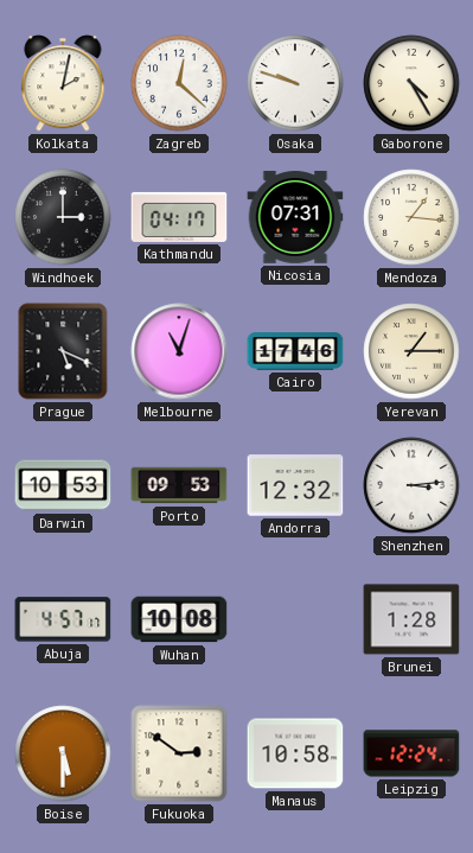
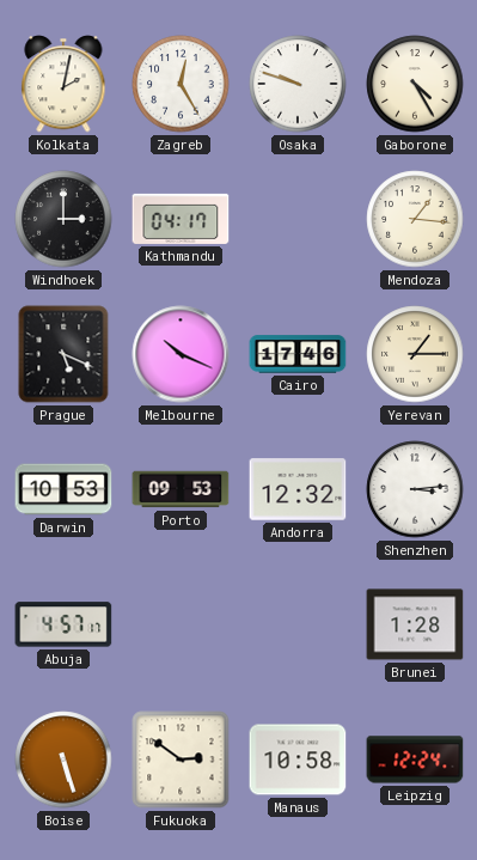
Zagreb: 12:22 -> 12:25 (181, 84)
Nicosia: 07:31 -> none (295, 217)
Melbourne: 11:03 -> 10:19 (181, 354)
Wuhan: 10:08 -> none (179, 619)
Boise: 5:30 -> 5:27 (63, 760)
